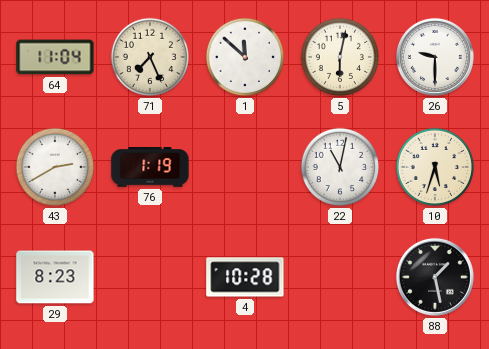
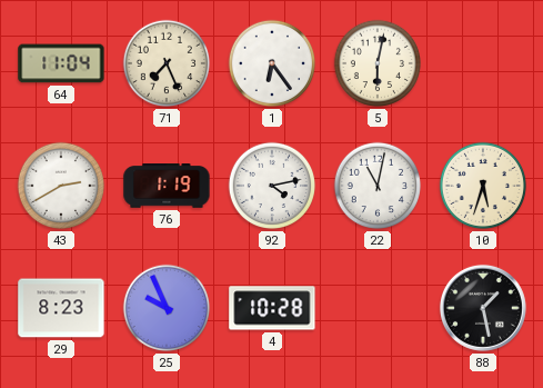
1: 11:52 -> 6:24 (272, 63)
26: 9:30 -> none (435, 57)
92: none -> 4:13 (272, 186)
25: none -> 9:56 (167, 308)
